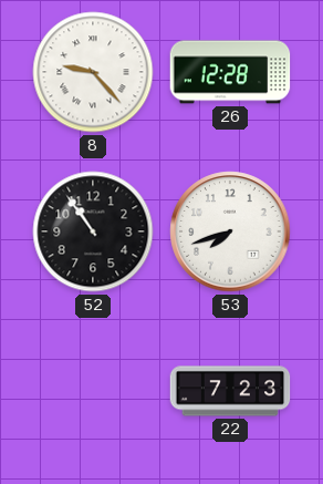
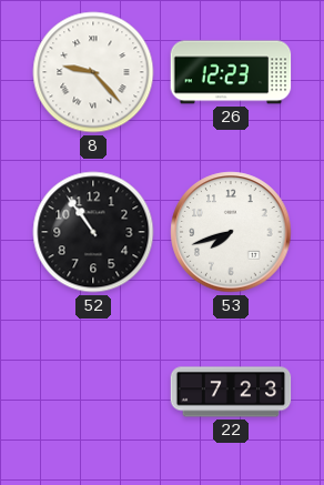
26: 12:28 -> 12:23 (231, 72)
